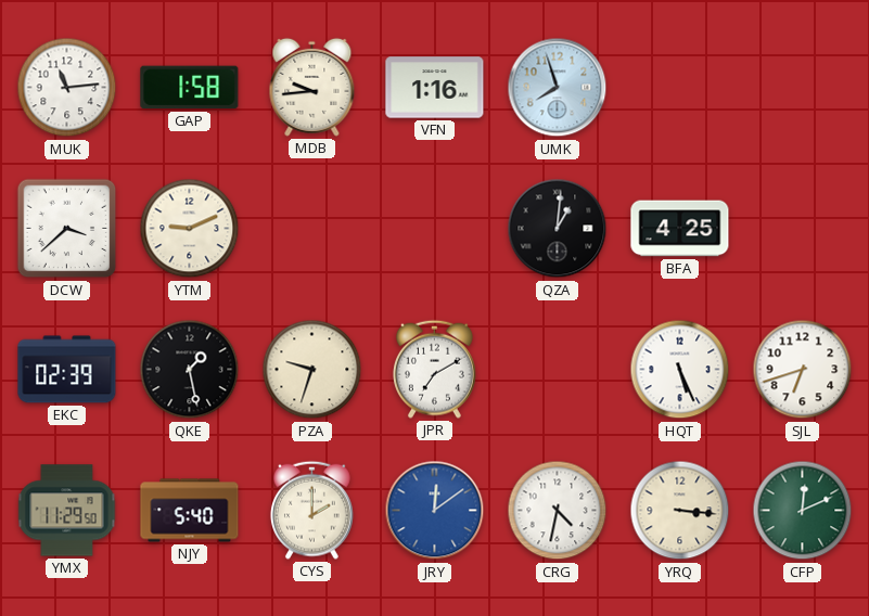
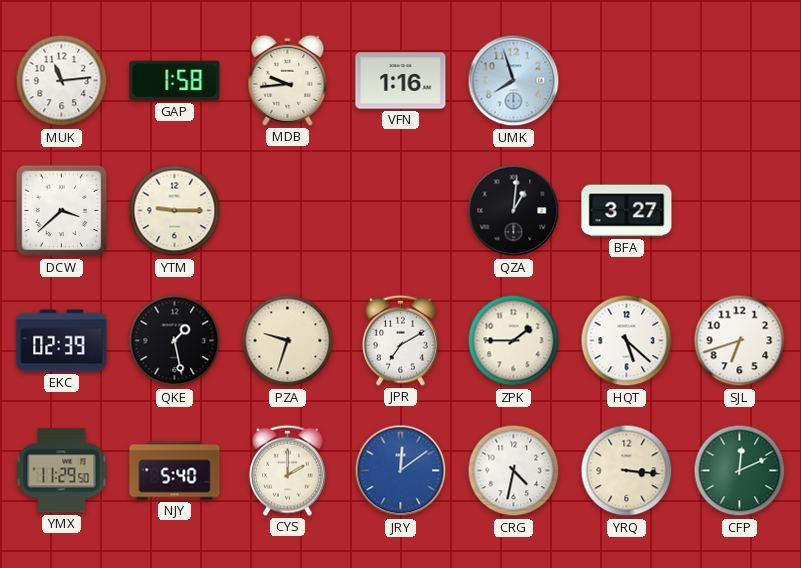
YTM: 9:11 -> 9:15 (175, 211)
BFA: 4:25 -> 3:27 (627, 211)
ZPK: none -> 1:45 (514, 341)
HQT: 5:26 -> 5:22 (627, 341)
